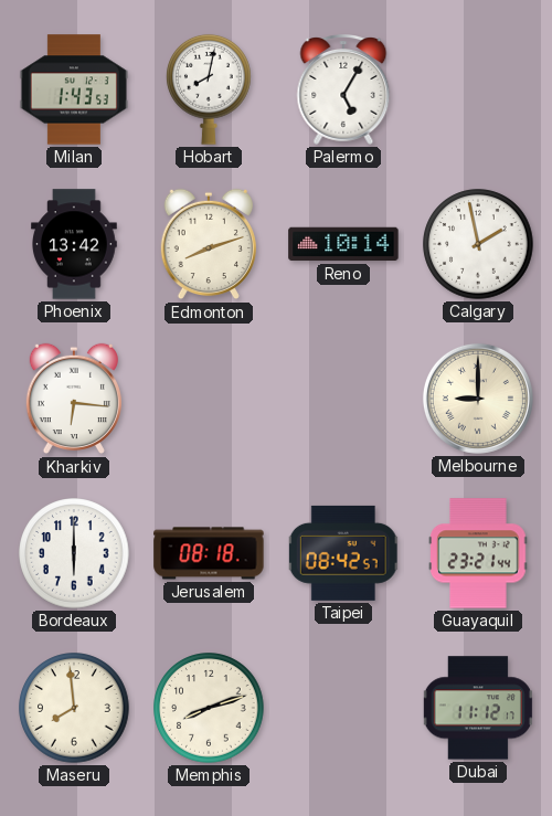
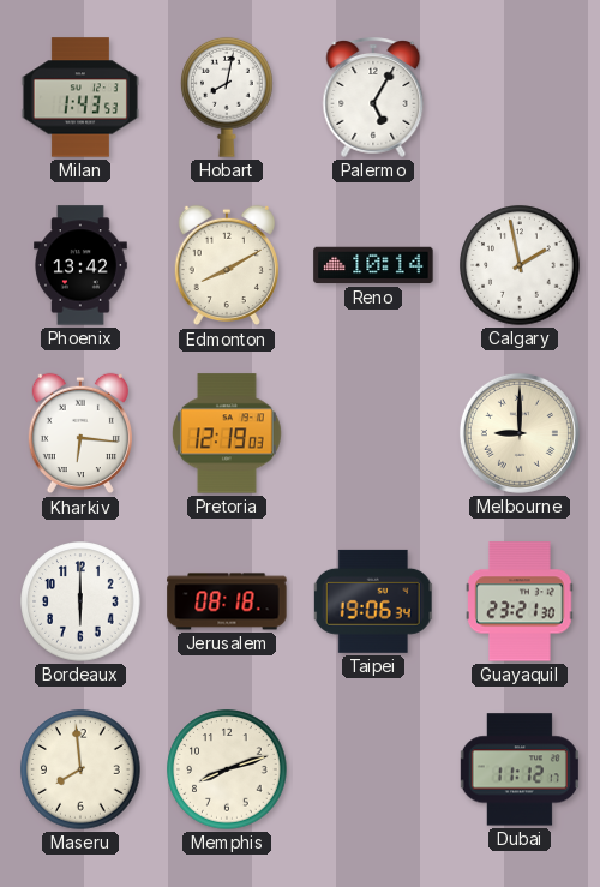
Edmonton: 8:12 -> 8:10 (227, 265)
Pretoria: none -> 12:19 (227, 433)
Taipei: 08:42 -> 19:06 (373, 601)
Guayaquil: 23:21:44 -> 23:21:30 (520, 601)
